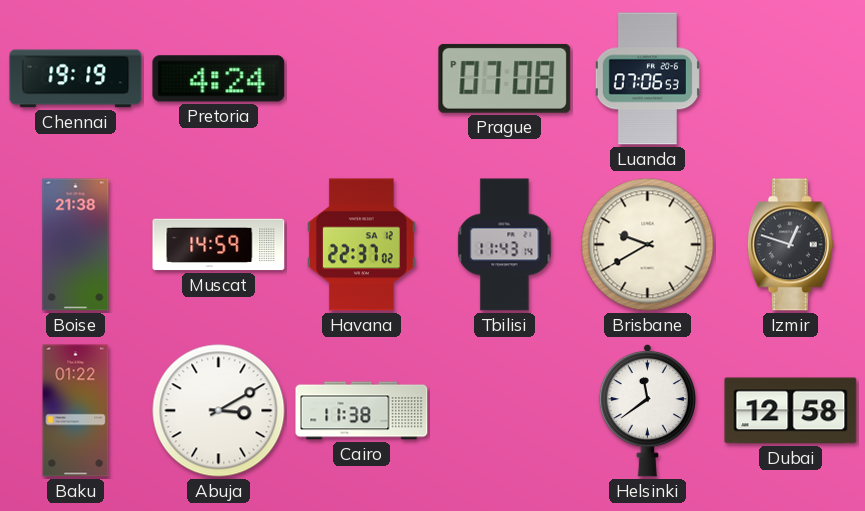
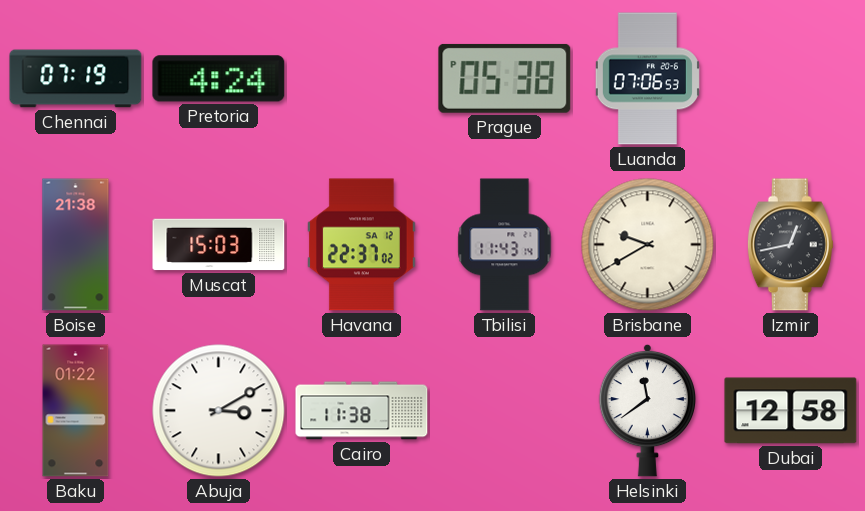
Chennai: 19:19 -> 07:19 (76, 79)
Prague: 07:08 -> 05:38 (505, 78)
Muscat: 14:59 -> 15:03 (219, 245)
Izmir: 12:48 -> 12:43 (790, 245)
